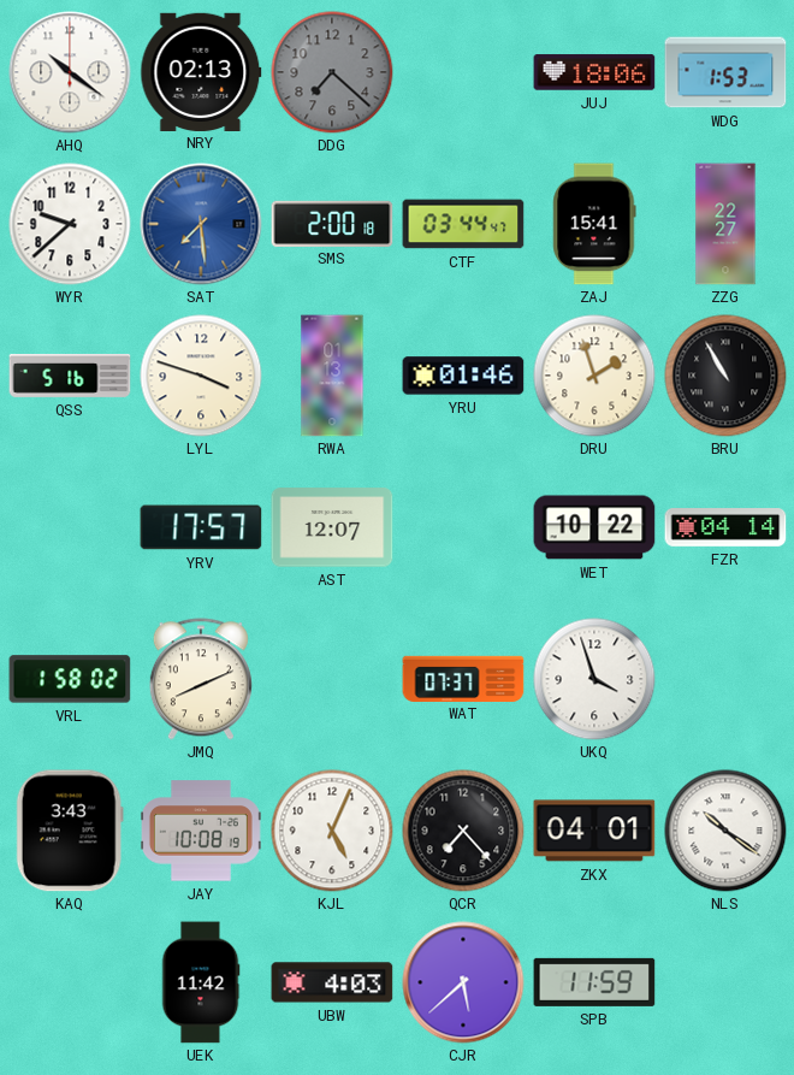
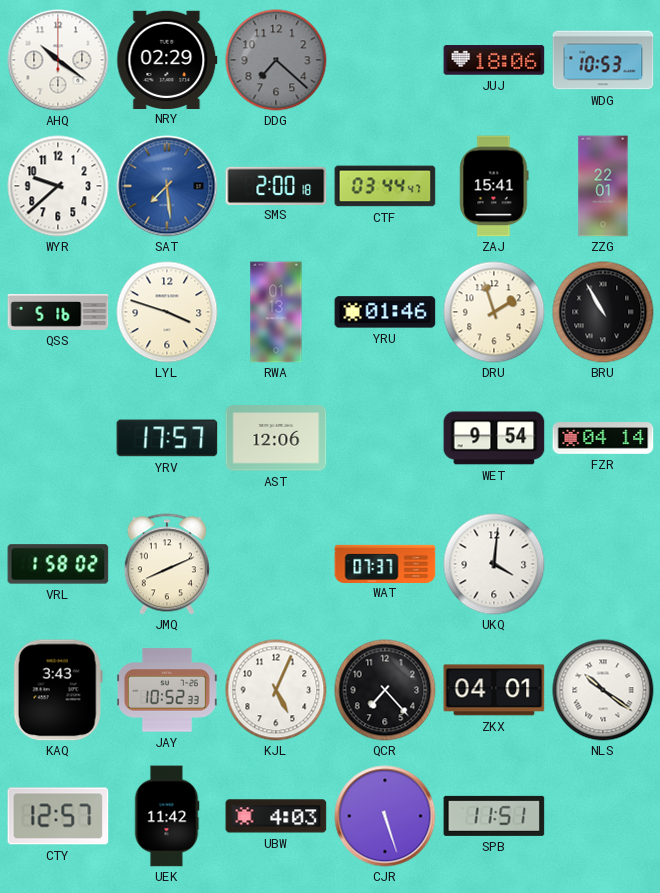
NRY: 02:13 -> 02:29 (167, 59)
WDG: 1:53 -> 10:53 (603, 60)
ZZG: 22:27 -> 22:01 (603, 186)
AST: 12:07 -> 12:06 (276, 438)
WET: 10:22 -> 9:54 (494, 438)
UKQ: 3:57 -> 4:01 (494, 564)
JAY: 10:08 -> 10:52 (167, 690)
CTY: none -> 12:57 (58, 816)
CJR: 5:38 -> 5:27 (385, 816)
SPB: 11:59 -> 11:51 (494, 816)
